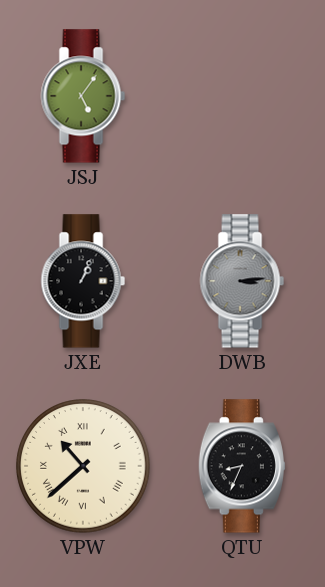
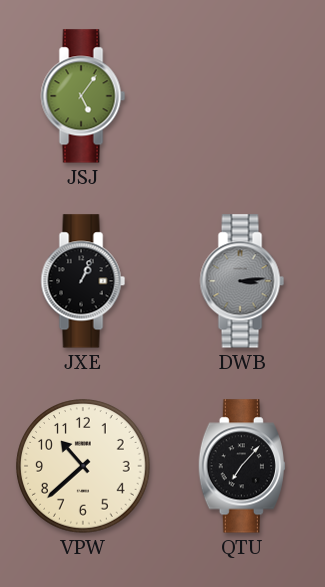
VPW numerals: Roman -> Arabic (83, 466)
QTU: 8:34 -> 7:07 (242, 466)
